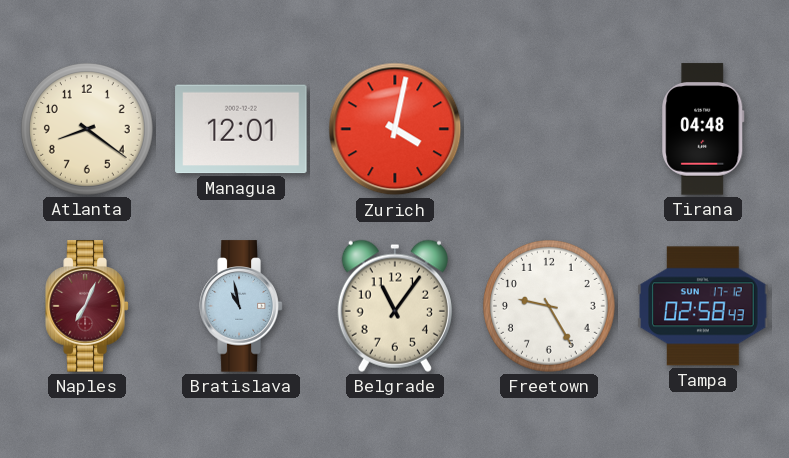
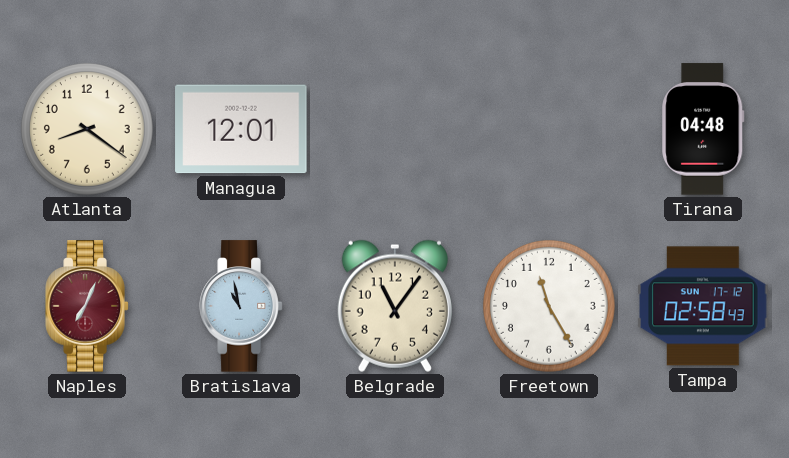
Zurich: 4:02 -> none (395, 129)
Freetown: 9:25 -> 11:25 (549, 306)
